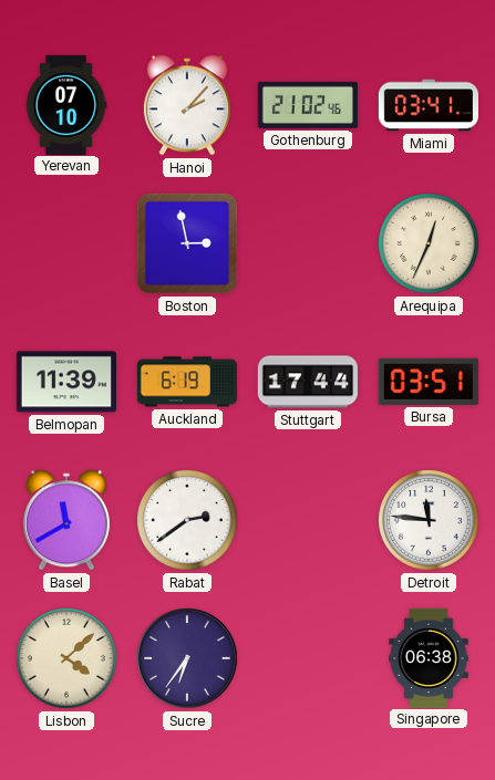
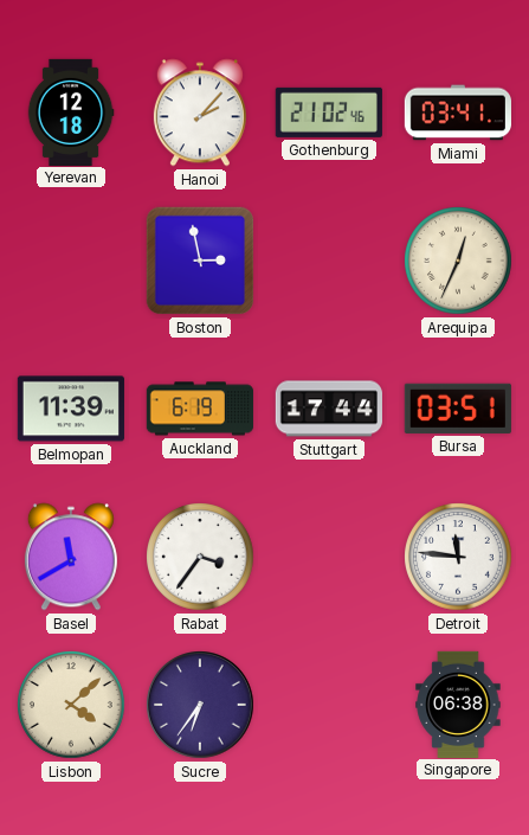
Yerevan: 07:10 -> 12:18 (71, 111)
Rabat: 2:39 -> 3:36 (200, 557)
